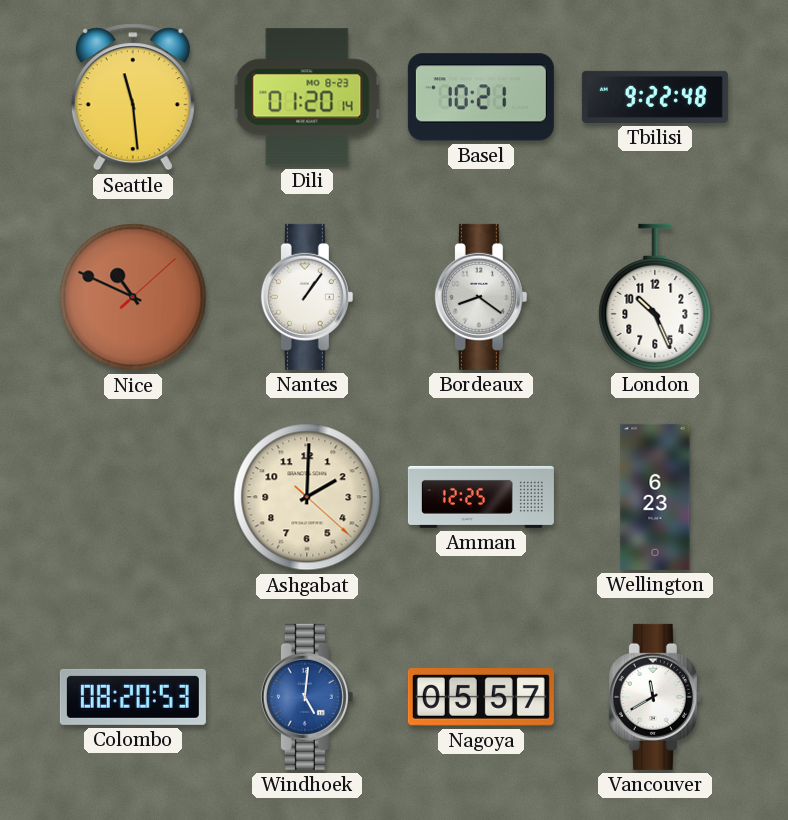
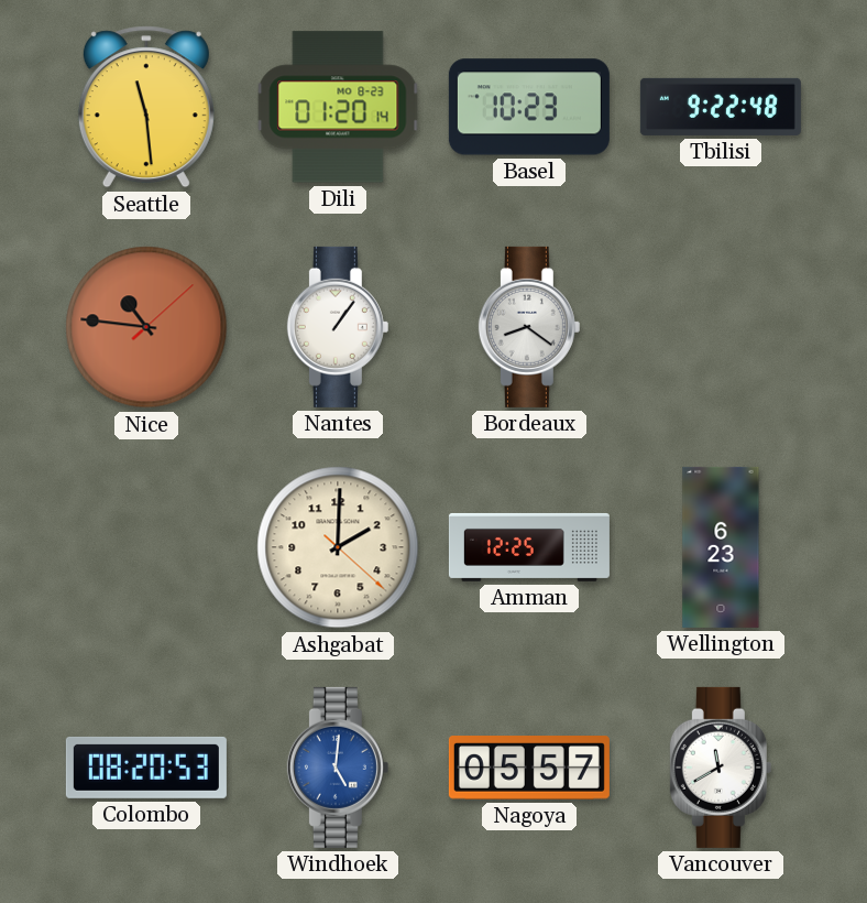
Basel: 10:21 -> 10:23 (529, 107)
Nice: 10:49 -> 10:46 (146, 327)
London: 10:26 -> none (655, 297)
